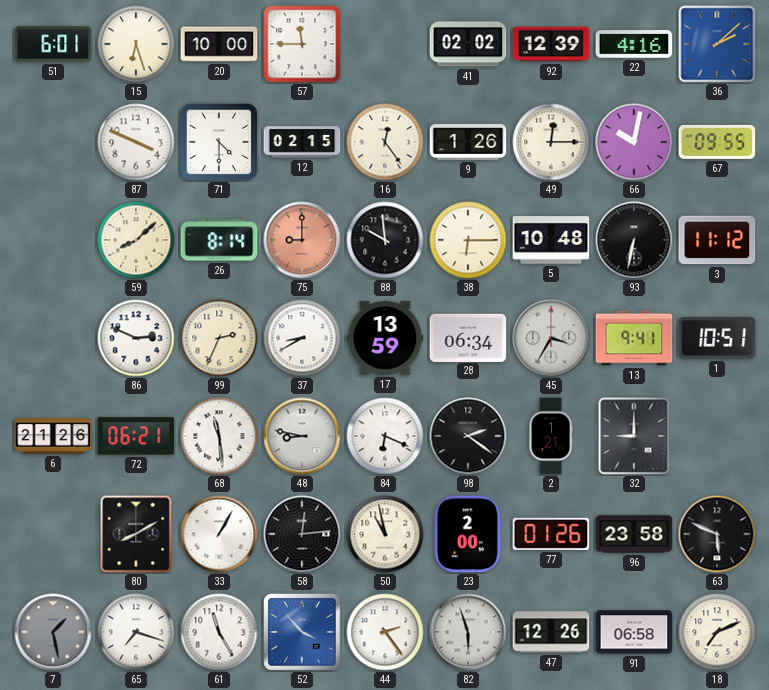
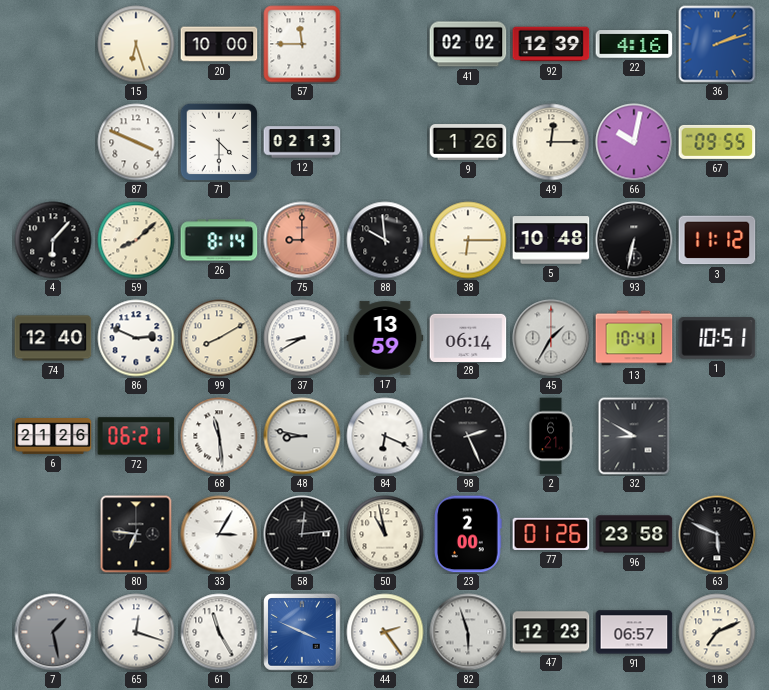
51: 6:01 -> none (53, 44)
36: 2:08 -> 2:12 (717, 44)
12: 02:15 -> 02:13 (302, 142)
16: 12:24 -> none (385, 142)
4: none -> 6:07 (53, 240)
74: none -> 12:40 (53, 338)
99: 2:34 -> 8:10 (219, 338)
28: 06:34 -> 06:14 (468, 337)
45: 3:35 -> 1:35 (551, 338)
13: 9:41 -> 10:41 (634, 338)
98: 2:21 -> 2:26 (468, 436)
2: 1:21 -> 6:21 (551, 436)
32: 9:00 -> 8:50 (634, 436)
80: 8:10 -> 6:46 (136, 534)
33: 1:05 -> 3:05 (219, 534)
65: 7:18 -> 12:18 (136, 632)
52: 3:53 -> 3:49 (302, 632)
47: 12:26 -> 12:23 (551, 632)
91: 06:58 -> 06:57 (634, 632)
